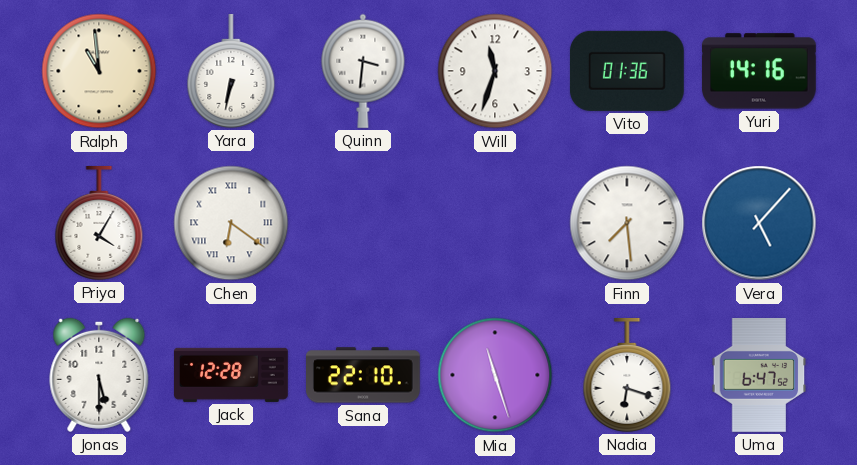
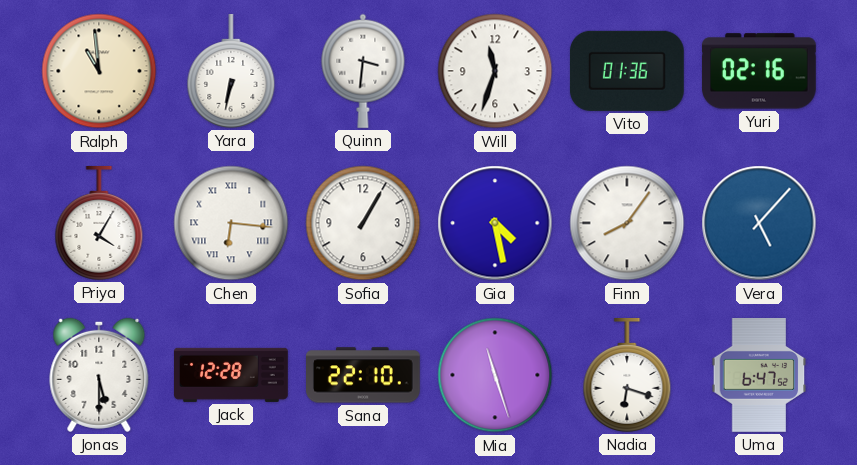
Yuri: 14:16 -> 02:16 (759, 71)
Chen: 6:21 -> 6:16 (231, 223)
Sofia: none -> 1:05 (363, 223)
Gia: none -> 4:28 (495, 223)
Finn: 7:29 -> 8:06 (627, 223)
